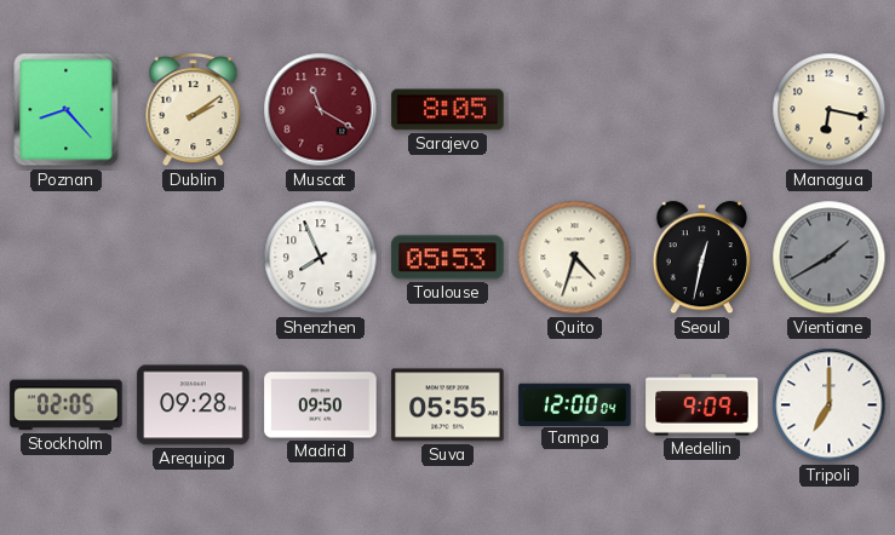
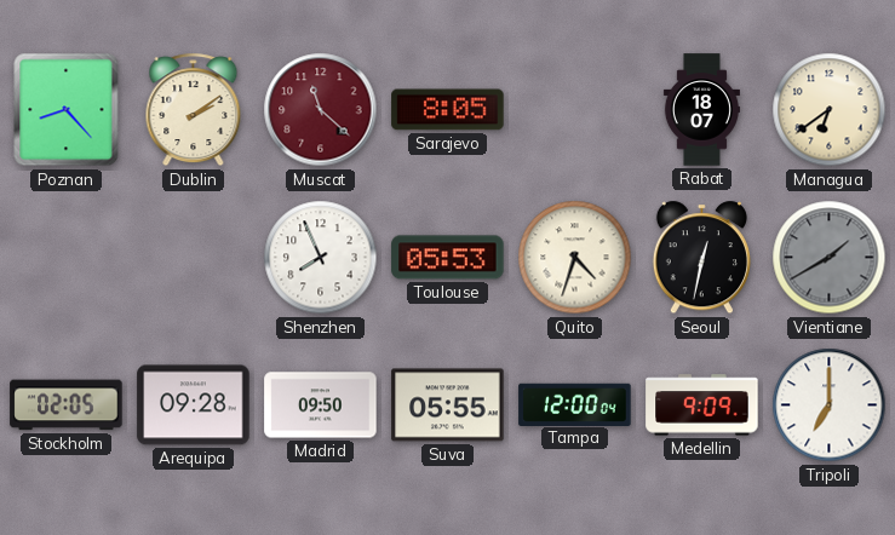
Muscat: 11:20 -> 11:22 (321, 110)
Rabat: none -> 18:07 (701, 110)
Managua: 6:17 -> 6:39 (830, 110)
